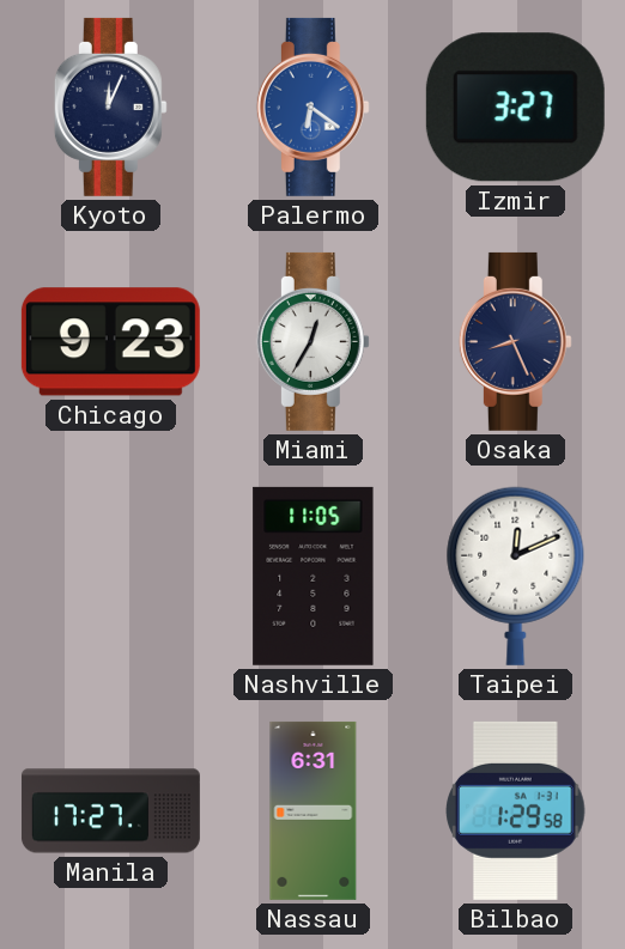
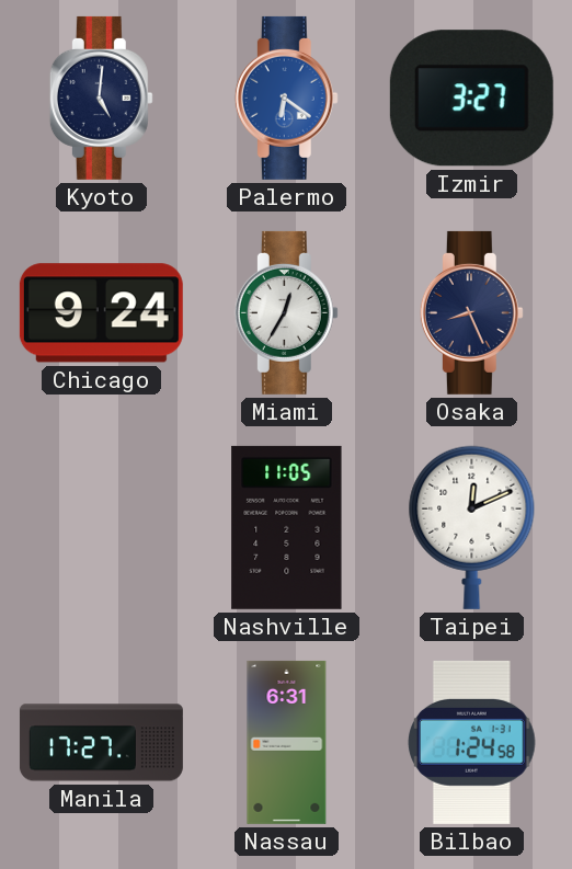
Kyoto: 12:04 -> 5:01 (101, 98)
Chicago: 9:23 -> 9:24 (101, 313)
Bilbao: 1:29 -> 1:24 (472, 742)
